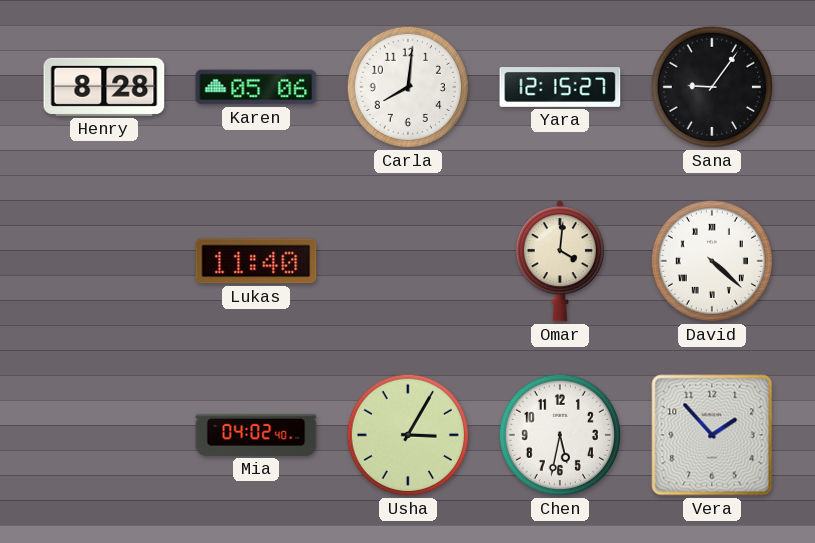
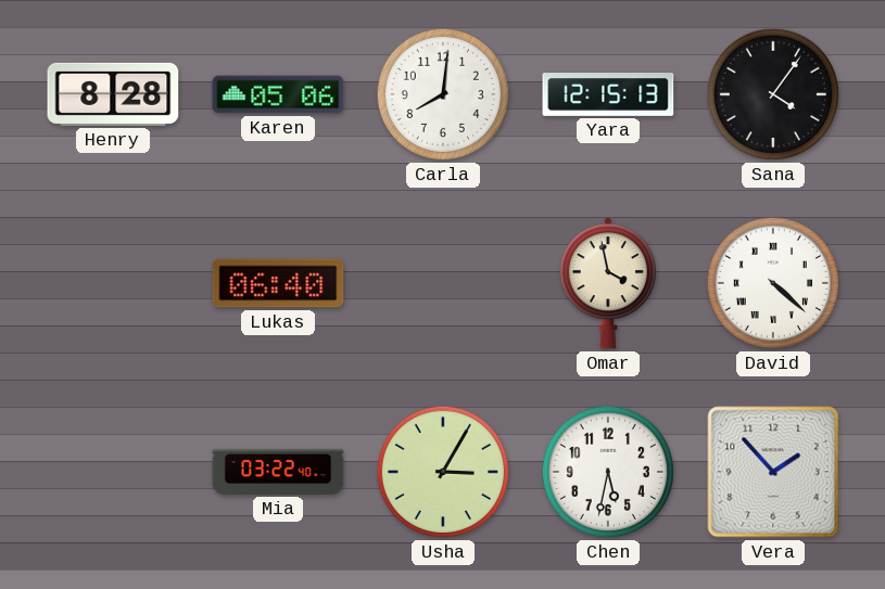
Yara: 12:15:27 -> 12:15:13 (608, 95)
Sana: 9:06 -> 4:06 (773, 94)
Lukas: 11:40 -> 06:40 (278, 283)
Omar: 4:01 -> 3:58 (608, 283)
Mia: 04:02 -> 03:22 (278, 472)
